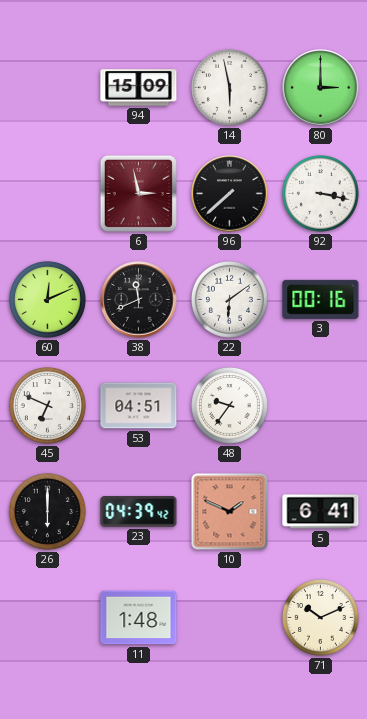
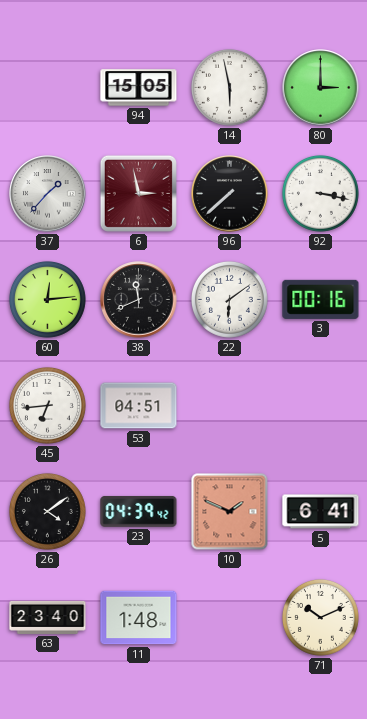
94: 15:09 -> 15:05 (139, 88)
37: none -> 1:37 (48, 194)
60: 12:11 -> 12:14 (47, 299)
45: 6:49 -> 6:44 (47, 405)
48: 9:36 -> none (229, 405)
26: 6:00 -> 4:09 (47, 511)
63: none -> 23:40 (48, 617)
